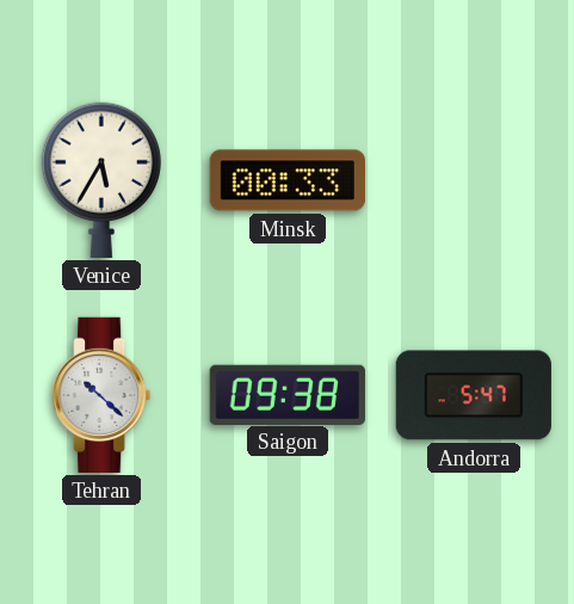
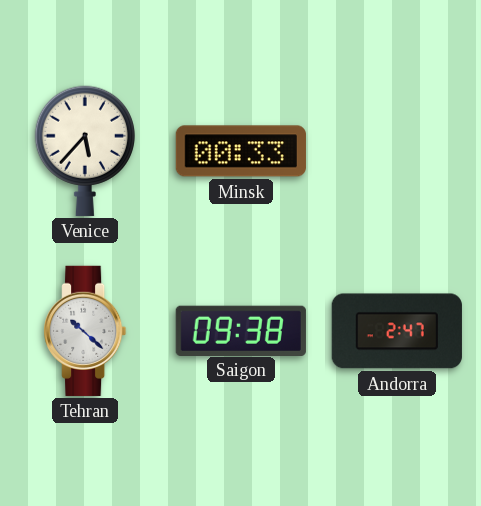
Venice: 5:35 -> 5:37 (85, 151)
Andorra: 5:47 -> 2:47 (397, 331)
